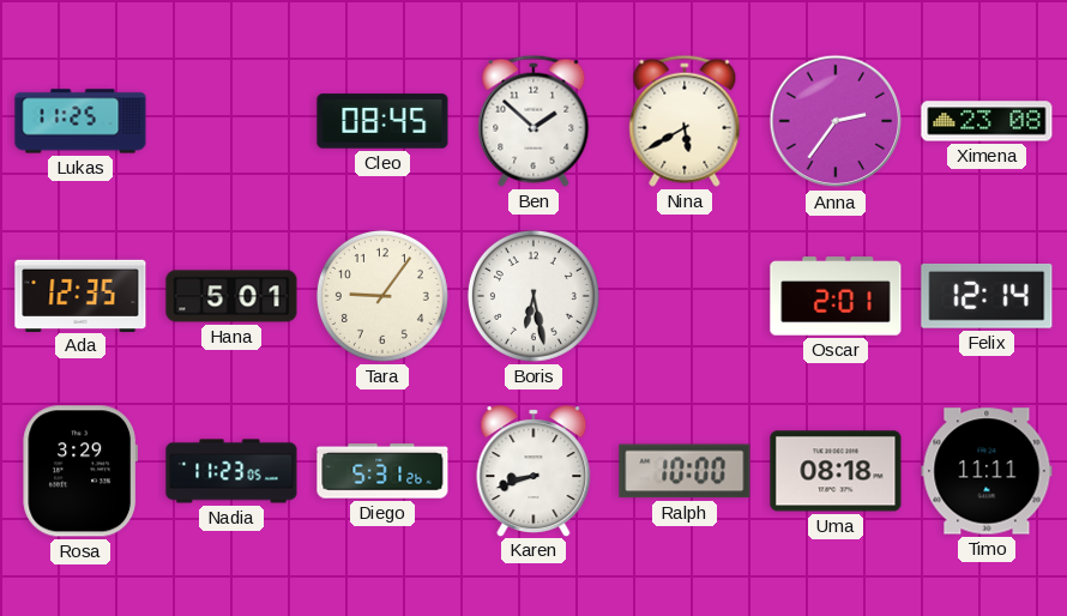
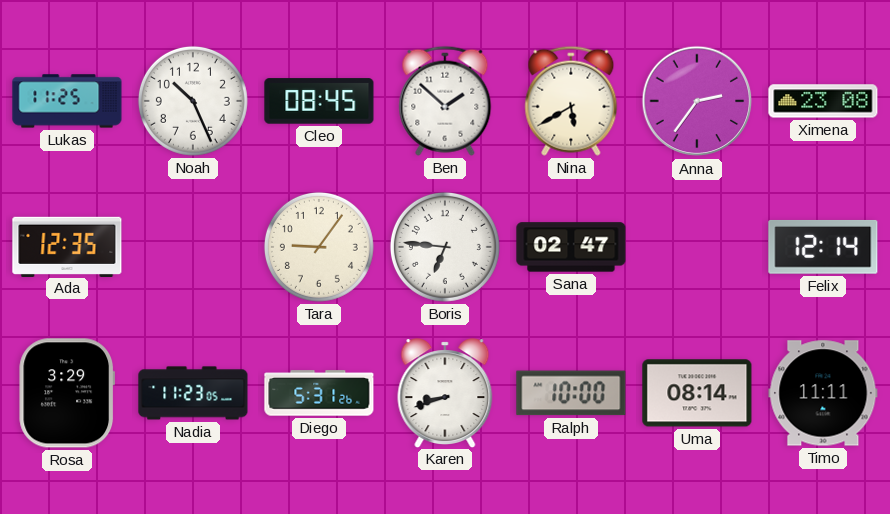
Noah: none -> 10:26 (193, 101)
Hana: 5:01 -> none (231, 296)
Boris: 6:28 -> 6:46 (445, 247)
Sana: none -> 02:47 (571, 247)
Oscar: 2:01 -> none (836, 296)
Uma: 08:18 -> 08:14 (697, 393)
